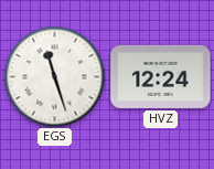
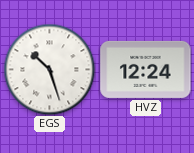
EGS: 11:27 -> 10:27 (49, 69)
